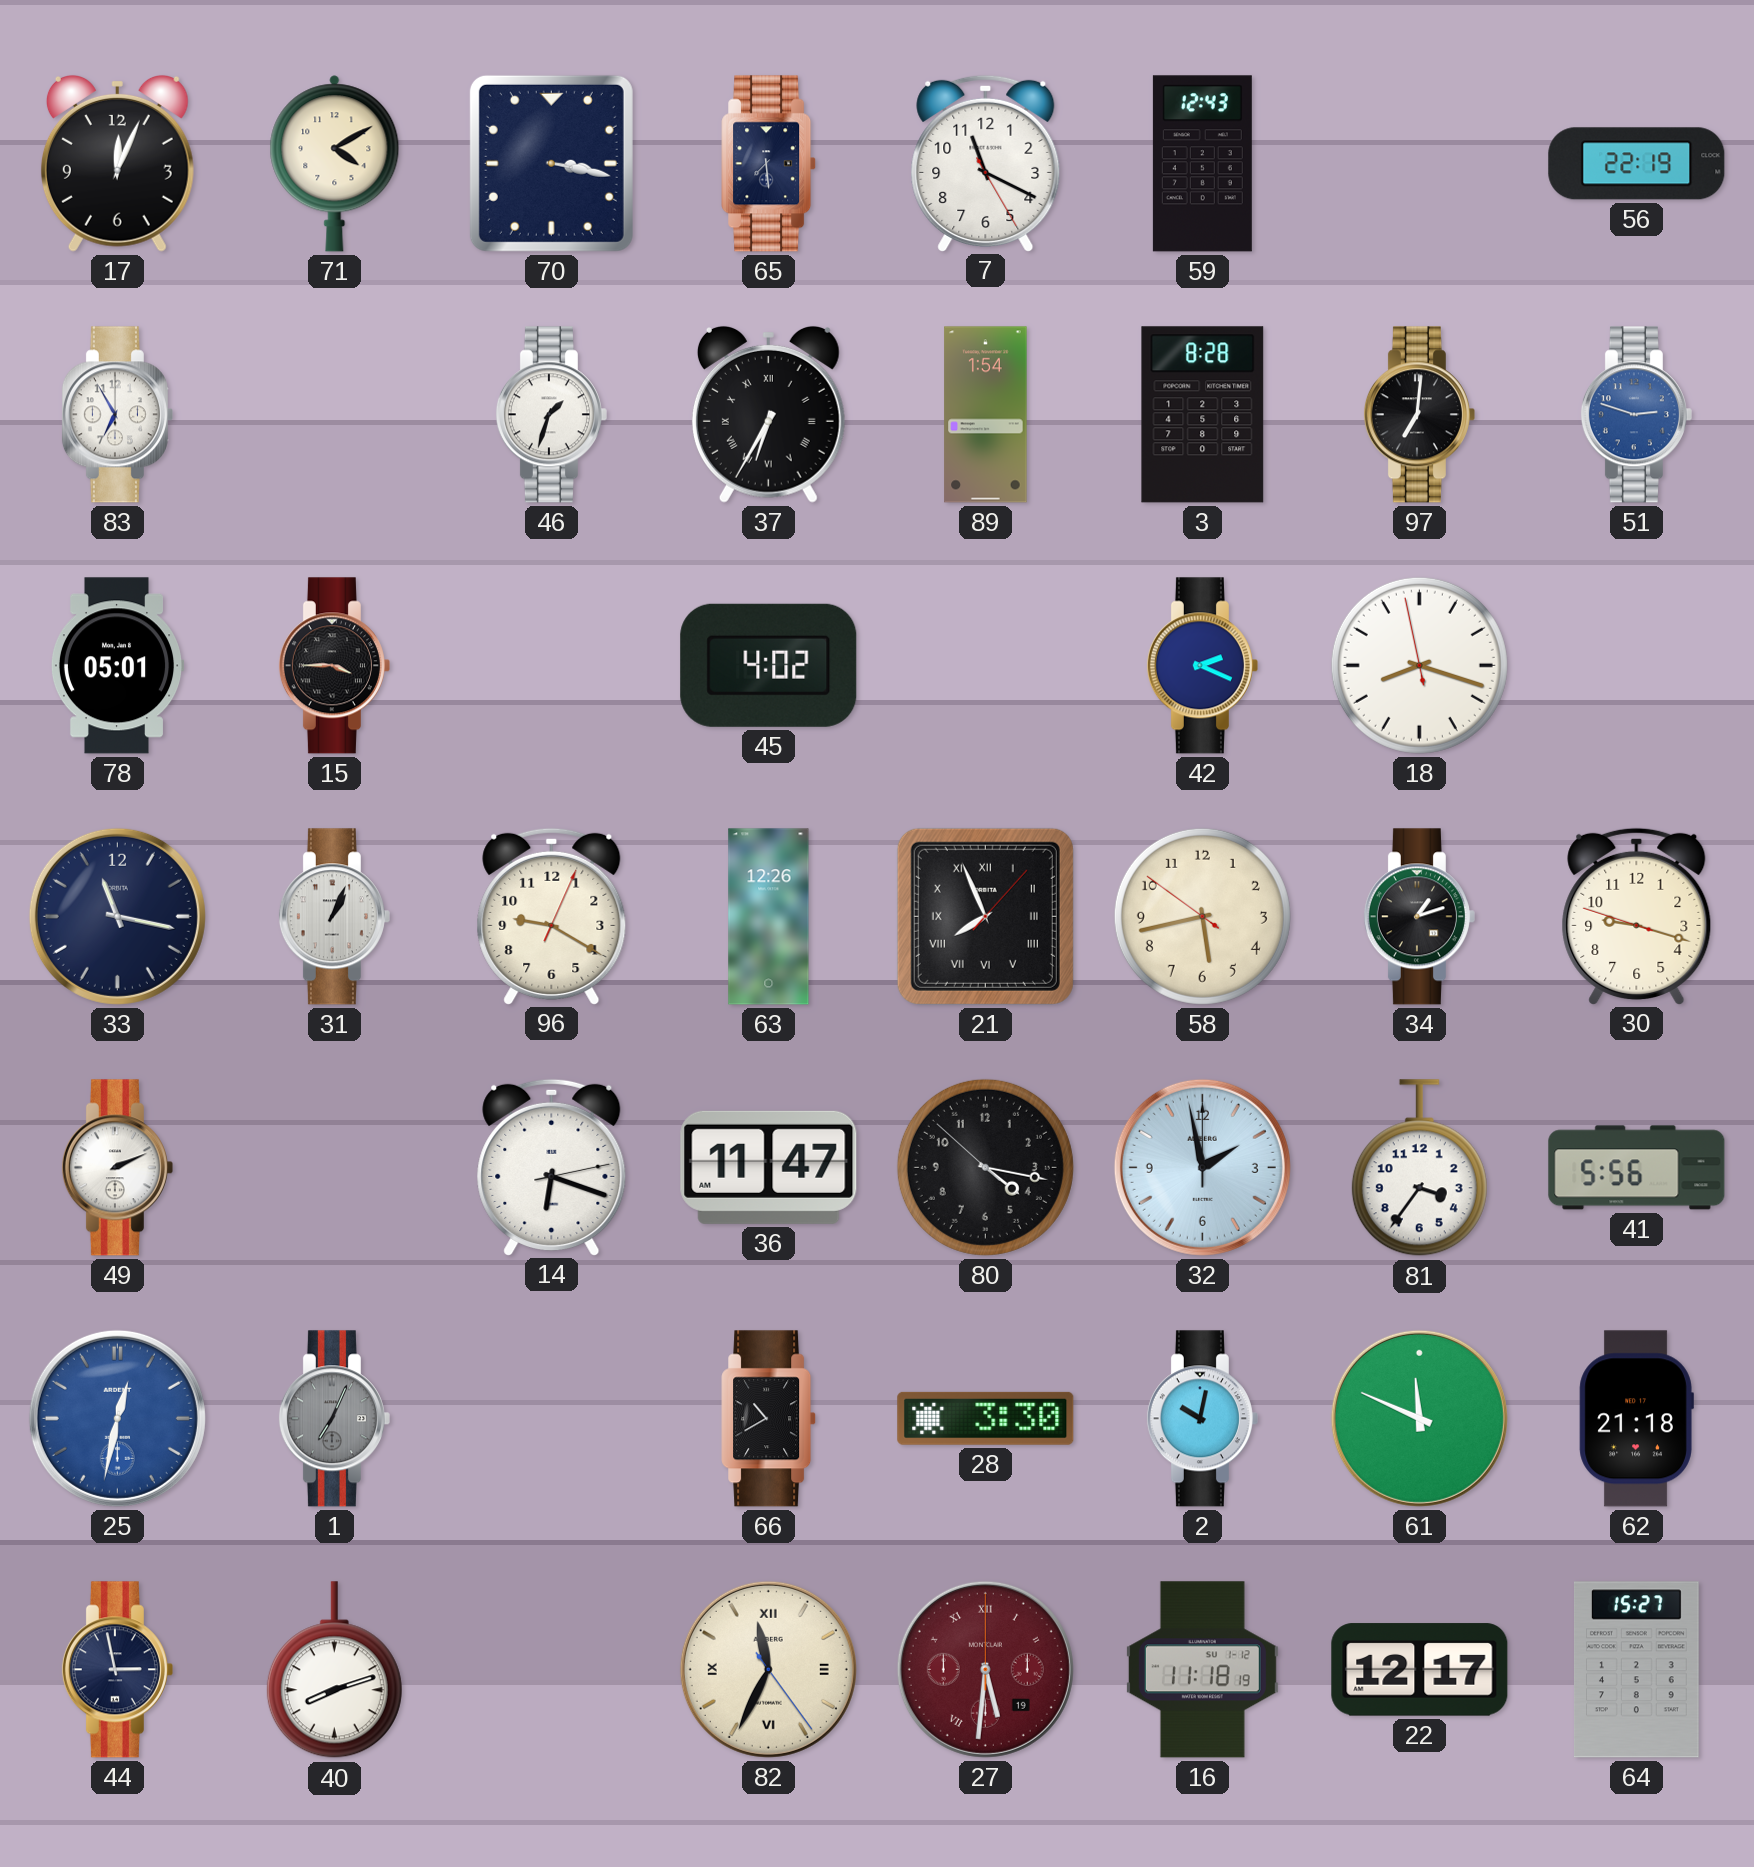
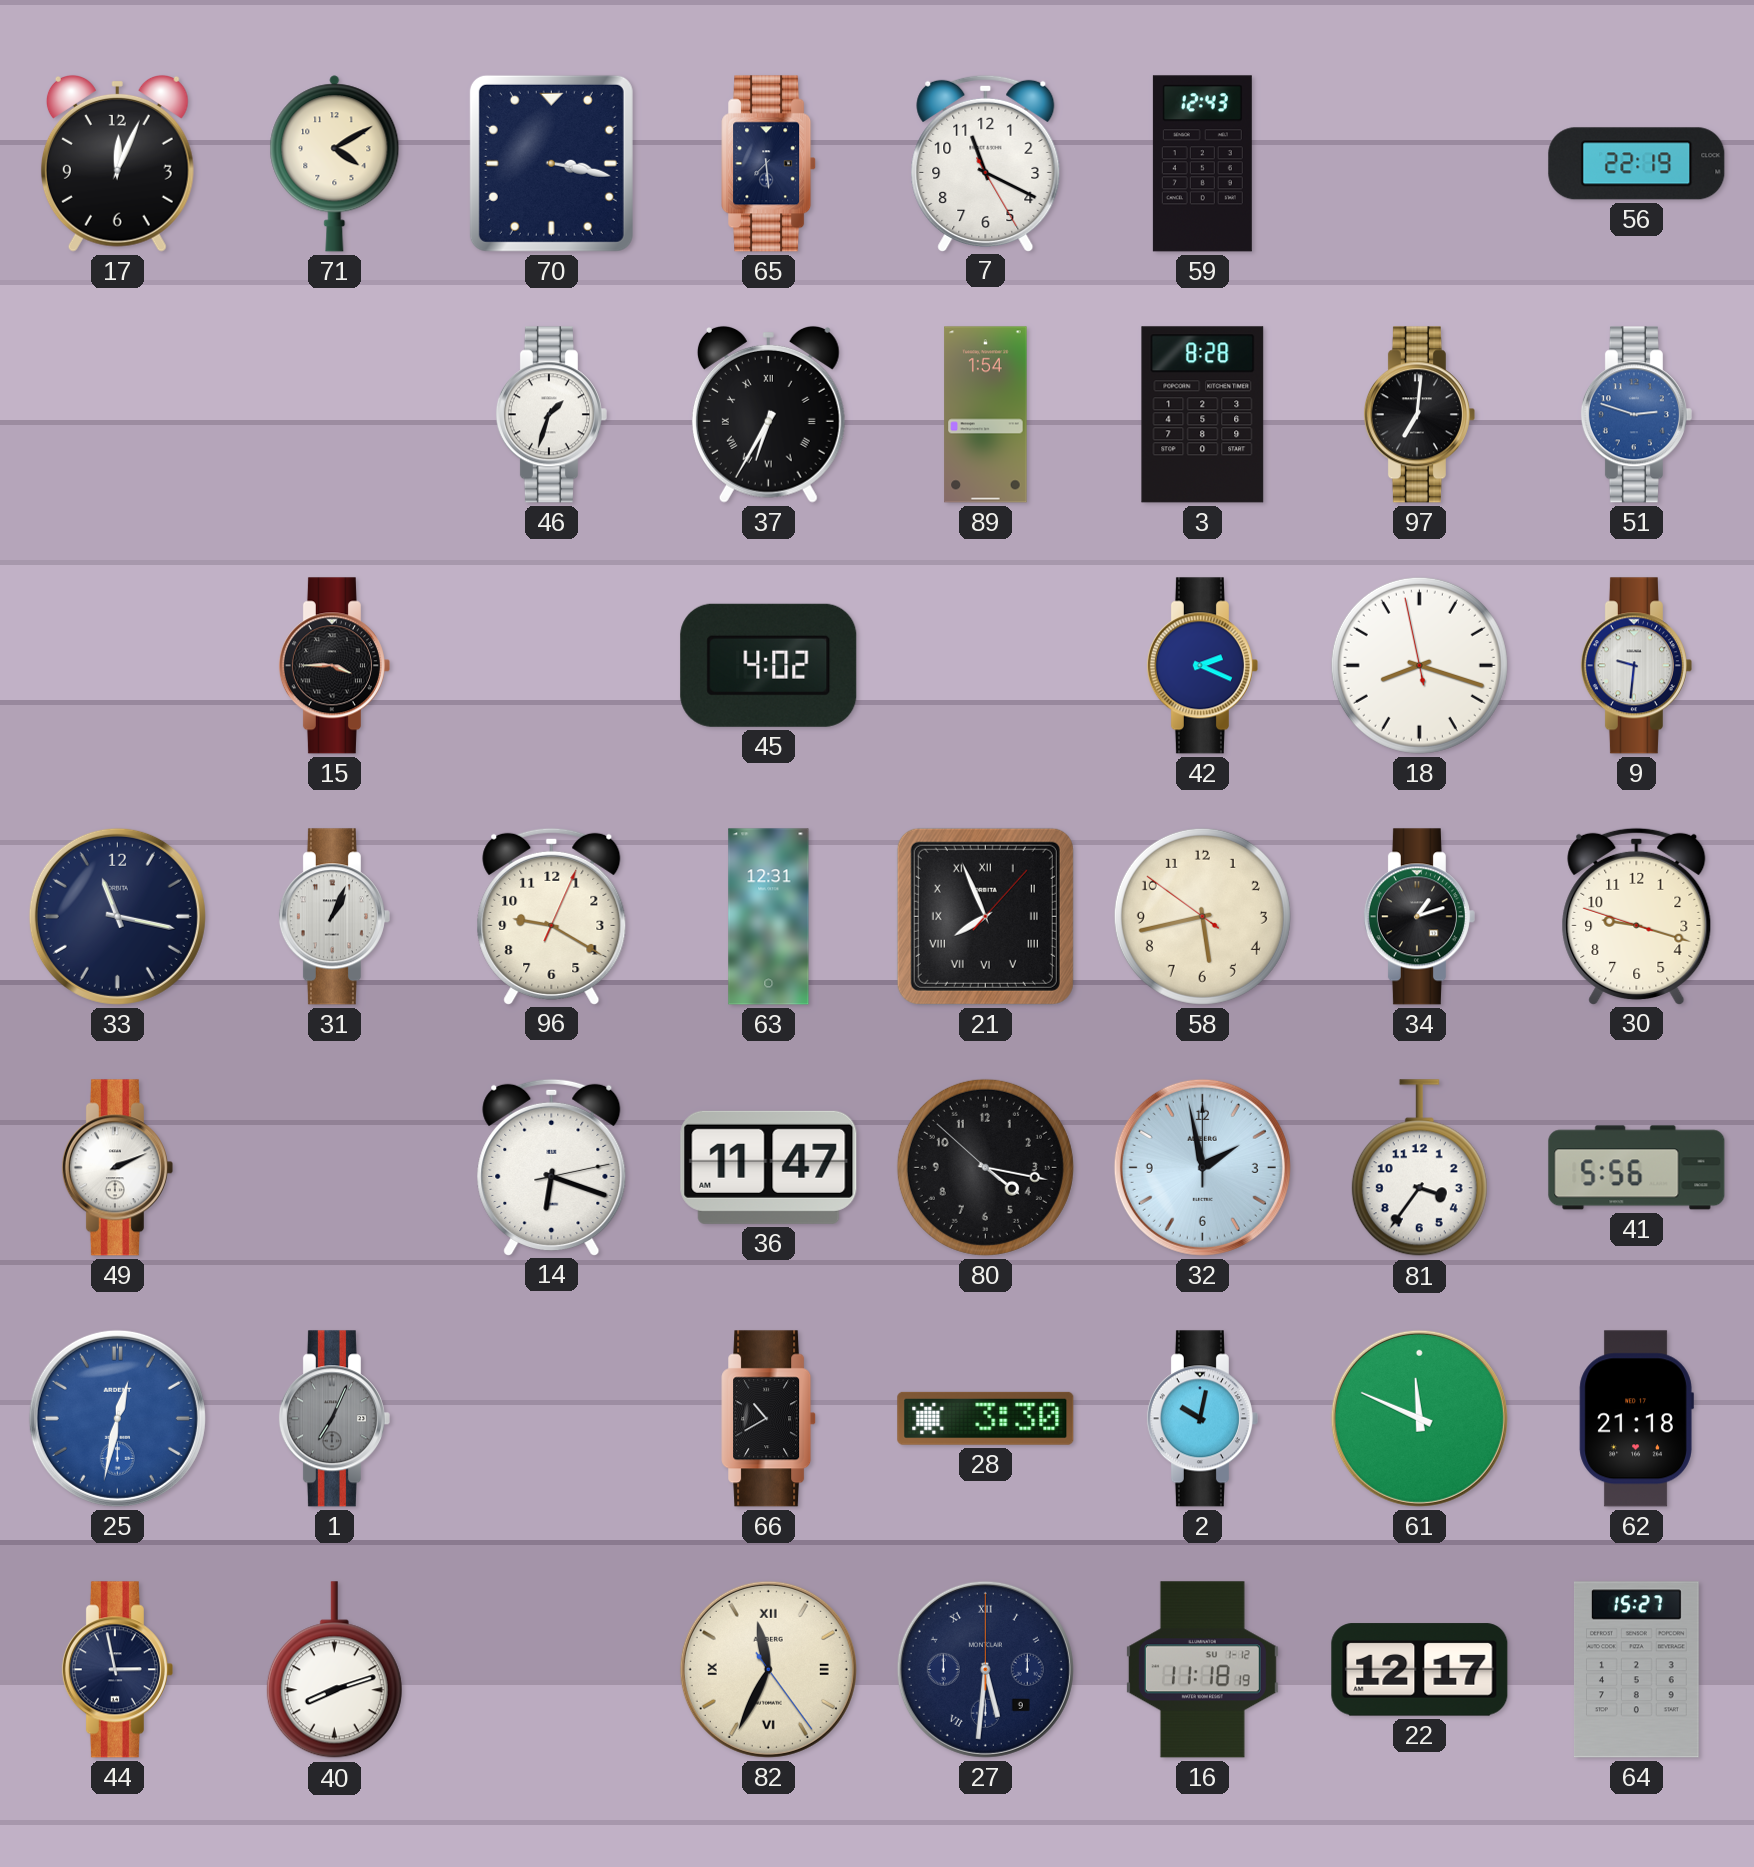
83: 6:55 -> none (117, 415)
78: 05:01 -> none (117, 666)
9: none -> 9:31 (1636, 666)
63: 12:26 -> 12:31 (769, 917)
27 date: 19 -> 9 (985, 1669)
27 dial: burgundy -> navy (985, 1669)
